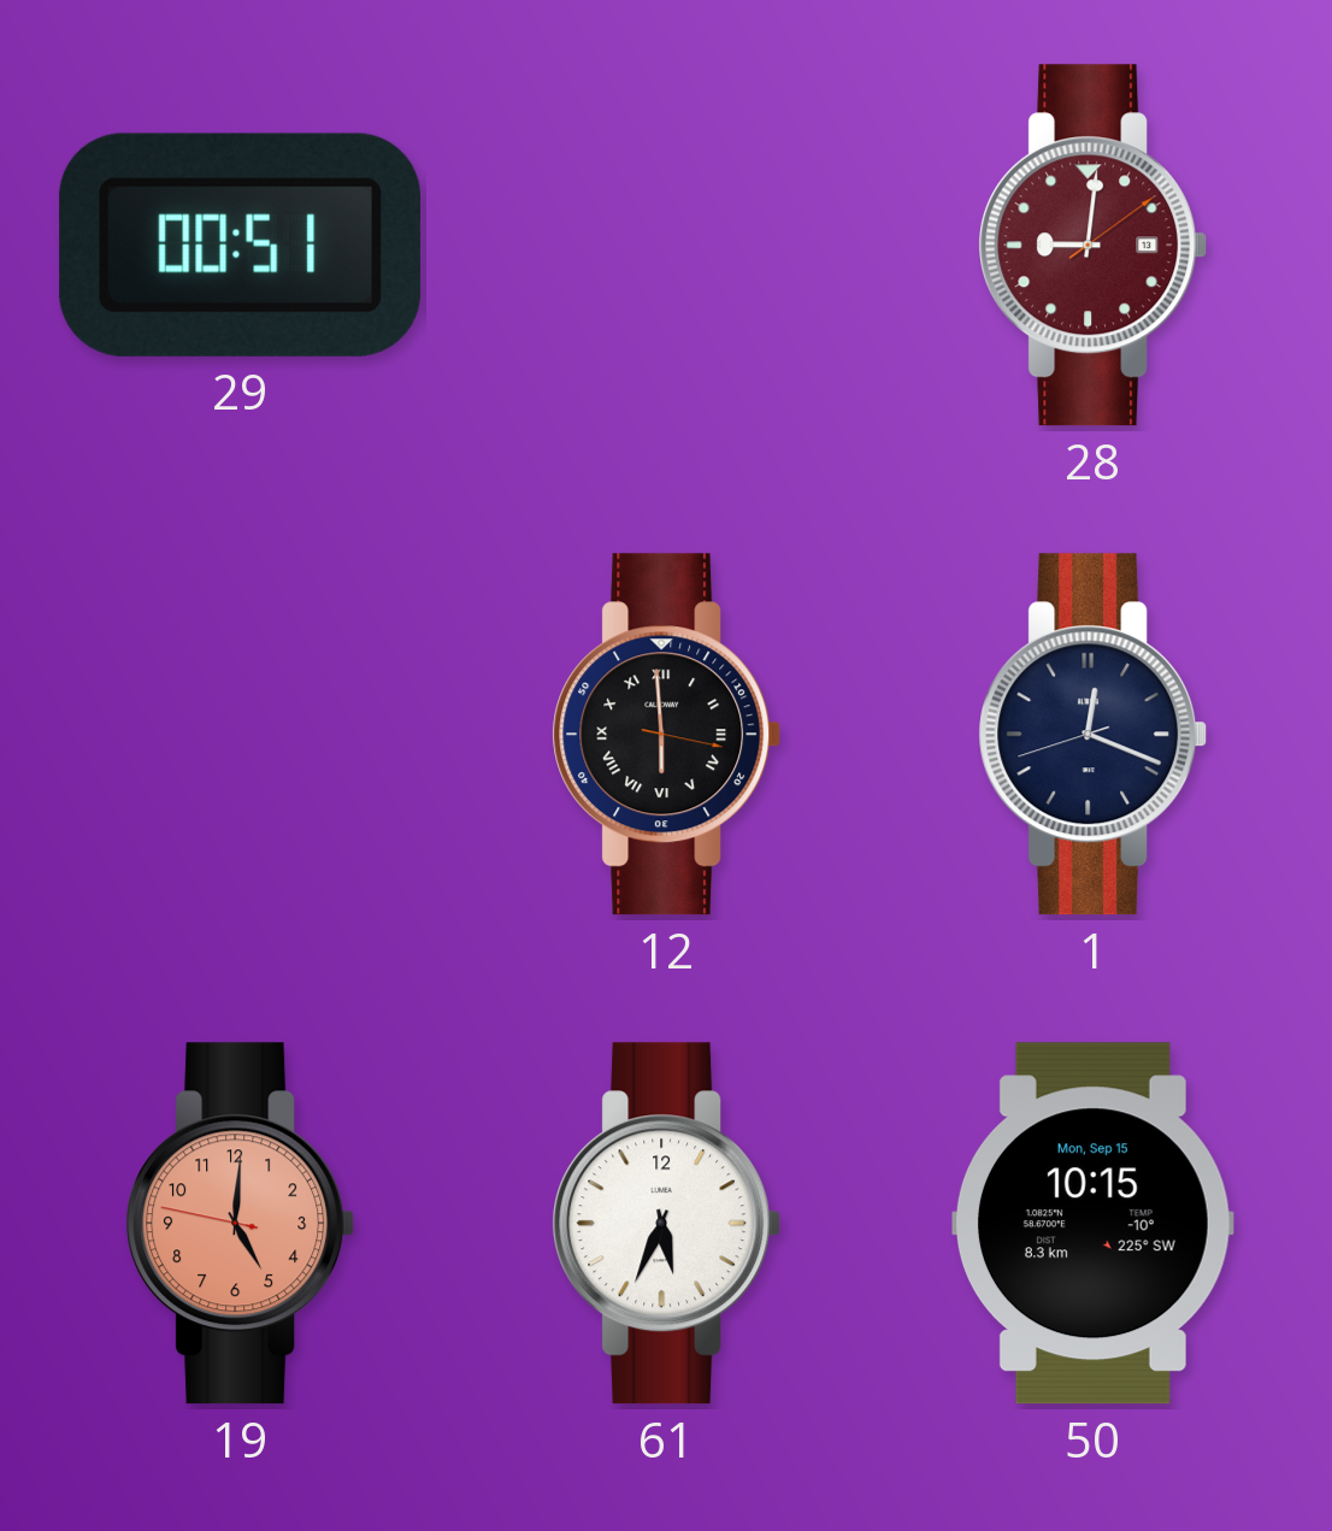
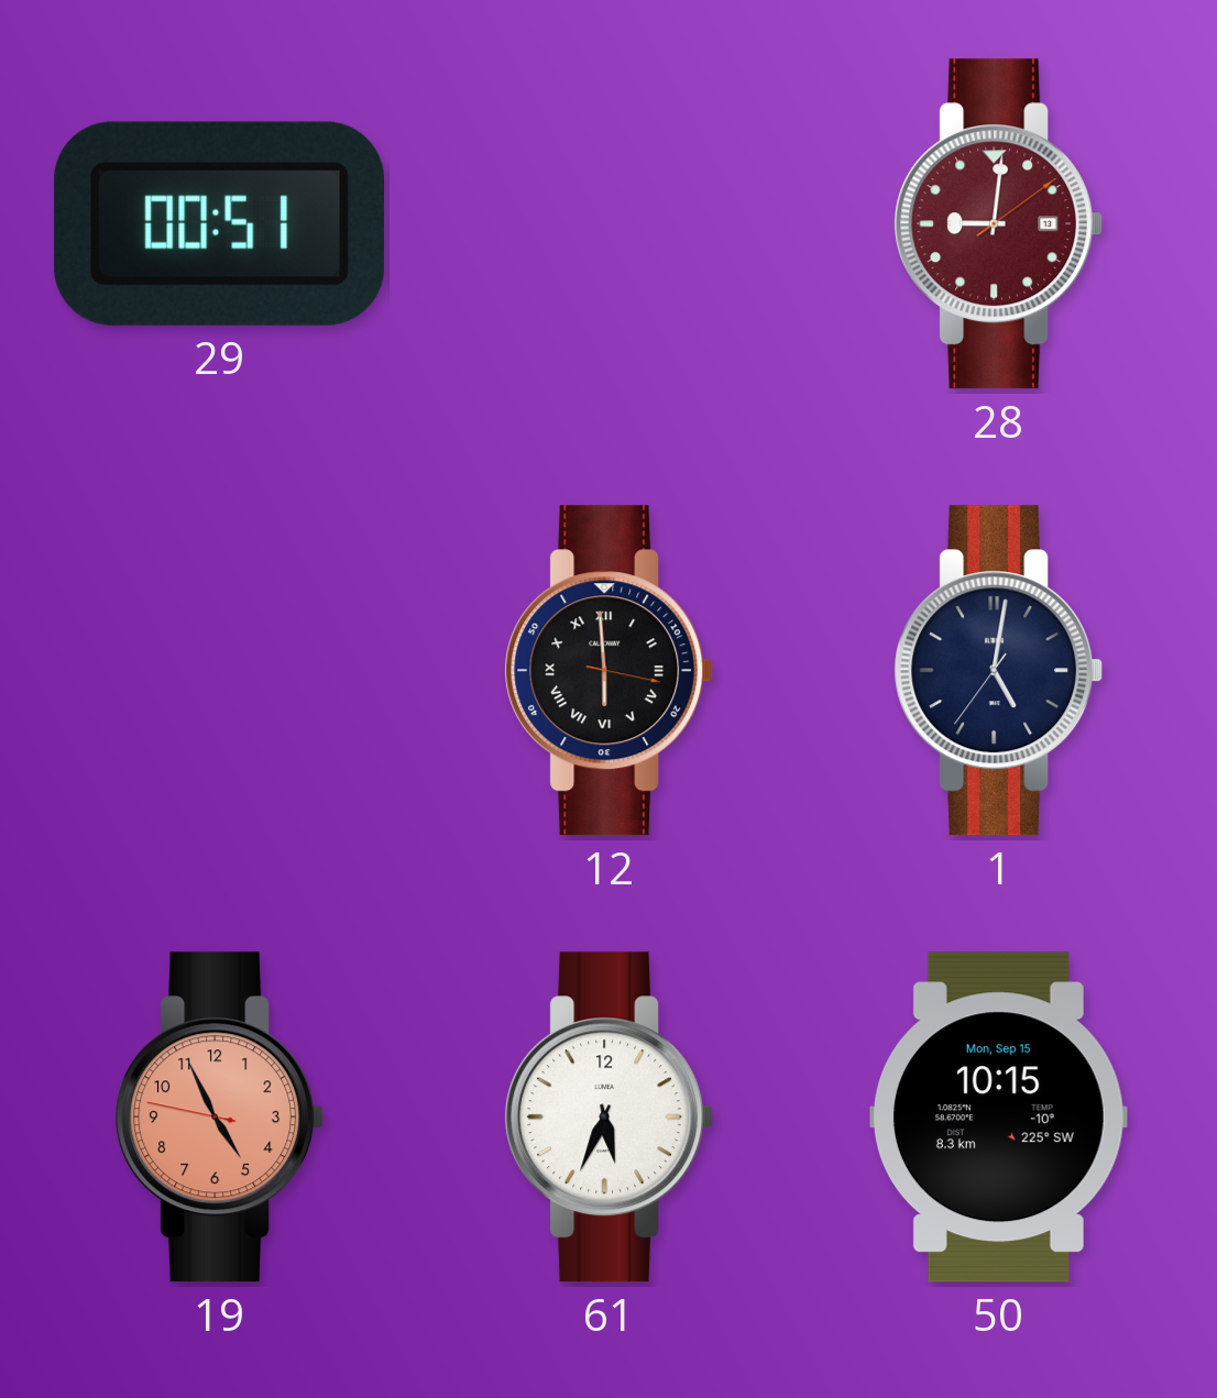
1: 12:18 -> 5:01 (999, 671)
19: 5:00 -> 4:55 (220, 1118)
